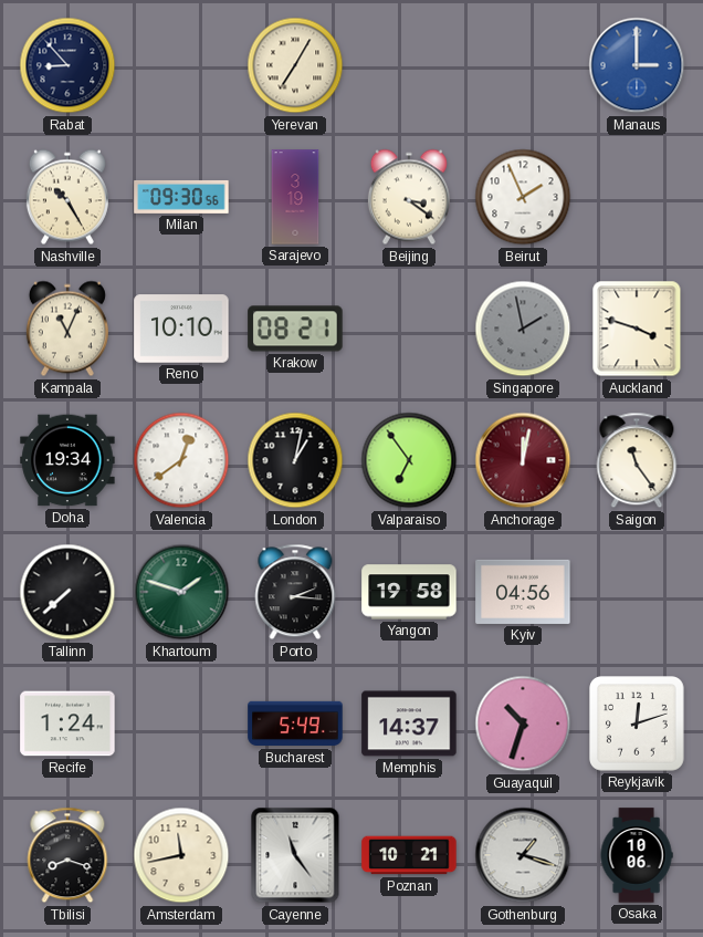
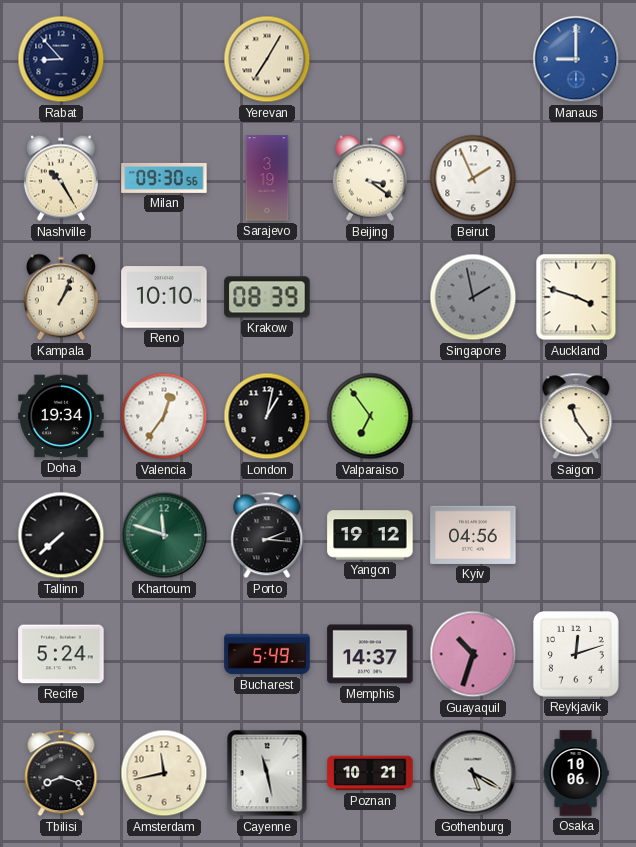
Manaus: 3:00 -> 9:00 (576, 59)
Kampala: 11:04 -> 1:04 (61, 297)
Krakow: 08:21 -> 08:39 (267, 297)
Valencia: 12:39 -> 12:36 (164, 416)
Anchorage: 12:02 -> none (523, 460)
Khartoum: 1:48 -> 11:48 (164, 535)
Yangon: 19:58 -> 19:12 (370, 535)
Recife: 1:24 -> 5:24 (61, 654)
Cayenne: 11:24 -> 11:28 (267, 773)
Gothenburg: 1:18 -> 5:20 (473, 773)
